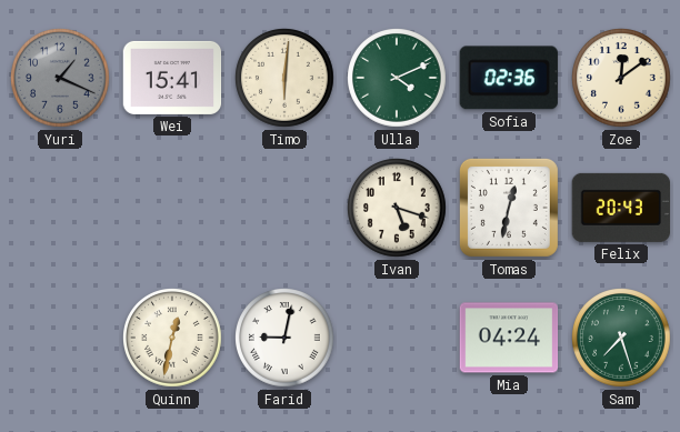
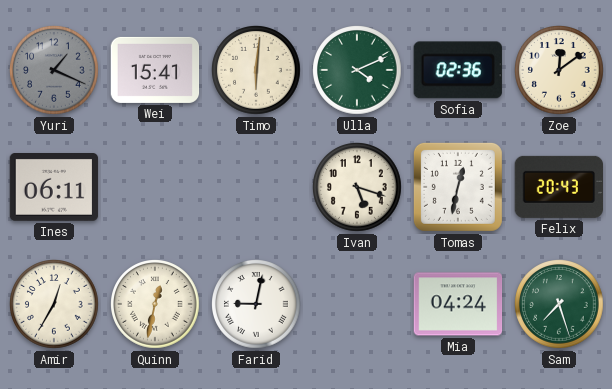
Ines: none -> 06:11 (54, 188)
Amir: none -> 12:35 (55, 305)
